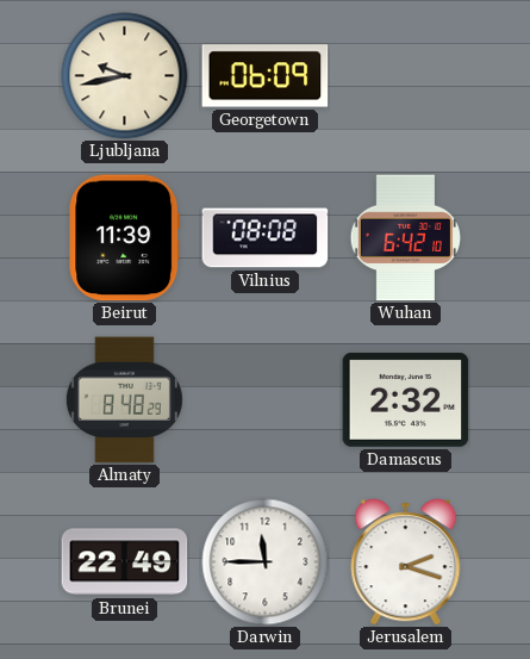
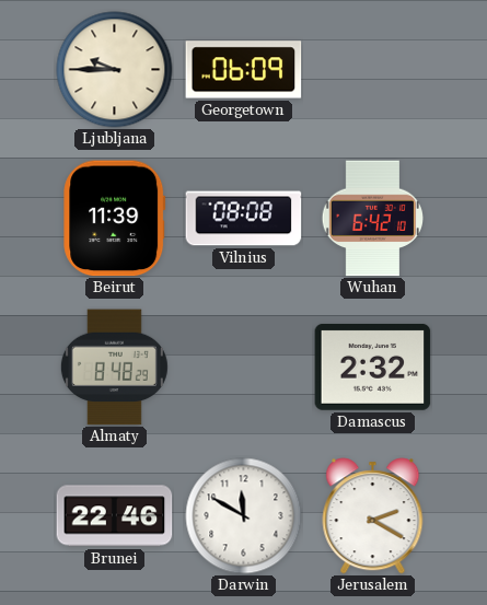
Ljubljana: 9:43 -> 9:45 (115, 70)
Brunei: 22:49 -> 22:46 (115, 516)
Darwin: 11:45 -> 11:50 (244, 516)
Jerusalem: 2:18 -> 2:20 (373, 516)
